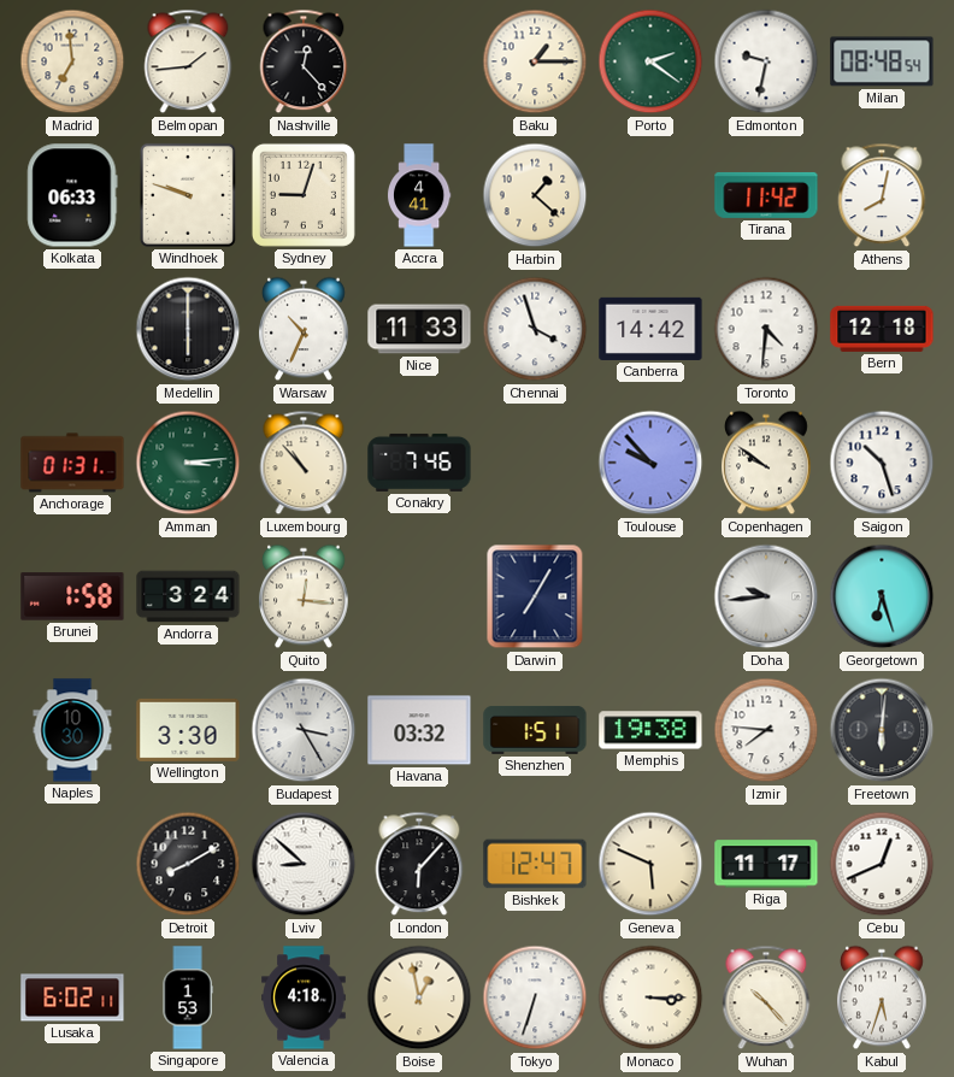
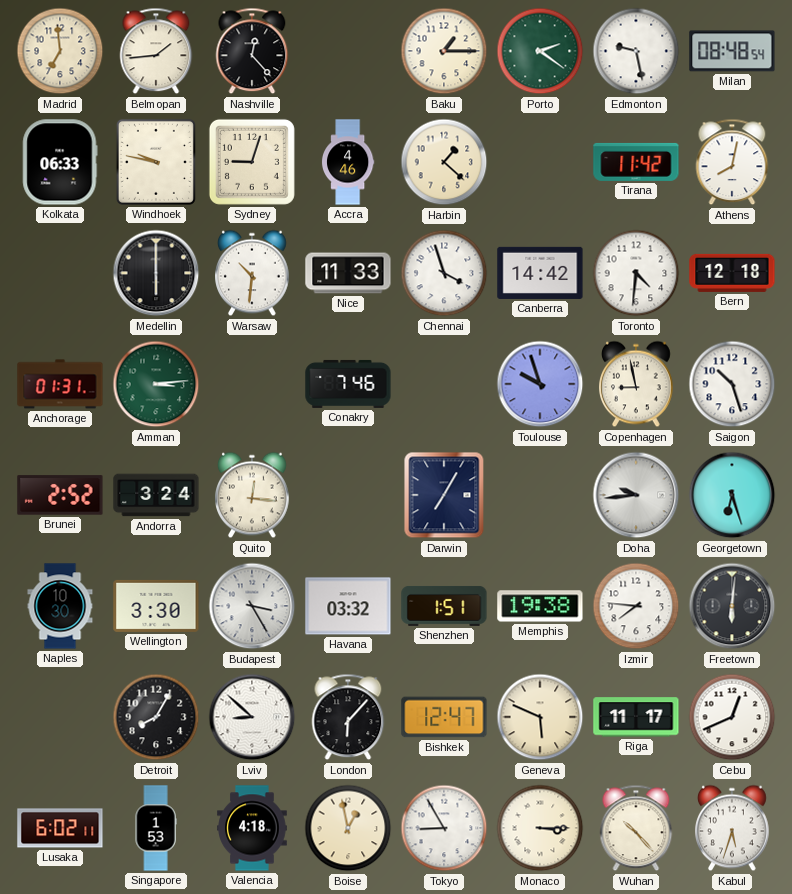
Edmonton: 9:32 -> 9:28 (636, 51)
Windhoek: 9:48 -> 9:47 (156, 162)
Accra: 4:41 -> 4:46 (348, 162)
Warsaw: 10:34 -> 10:31 (253, 273)
Luxembourg: 10:53 -> none (304, 463)
Toulouse: 9:53 -> 9:57 (540, 384)
Copenhagen: 9:51 -> 8:58 (637, 384)
Brunei: 1:58 -> 2:52 (60, 495)
Detroit: 8:10 -> 8:05 (156, 717)
Tokyo: 6:33 -> 8:55 (444, 828)
